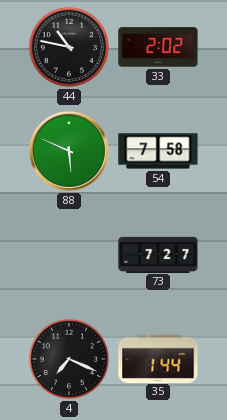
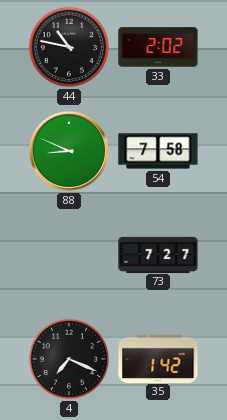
88: 5:49 -> 8:49 (69, 151)
35: 1:44 -> 1:42 (158, 358)
